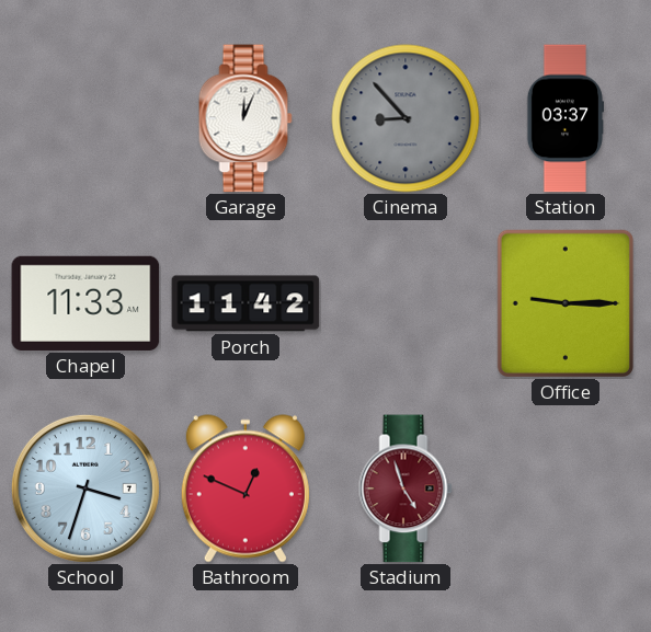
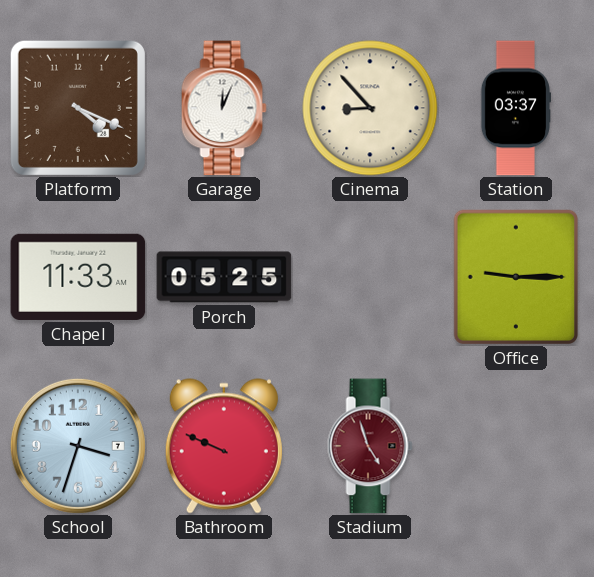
Platform: none -> 4:19 (78, 108)
Cinema dial: grey -> cream (370, 108)
Porch: 11:42 -> 05:25 (224, 277)
Bathroom: 12:49 -> 9:49 (224, 446)
